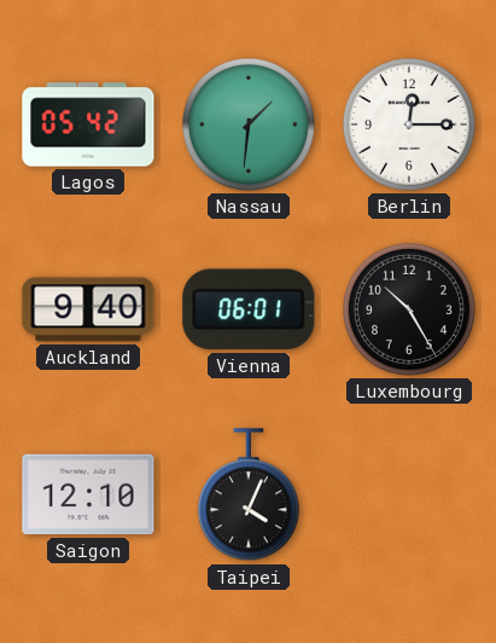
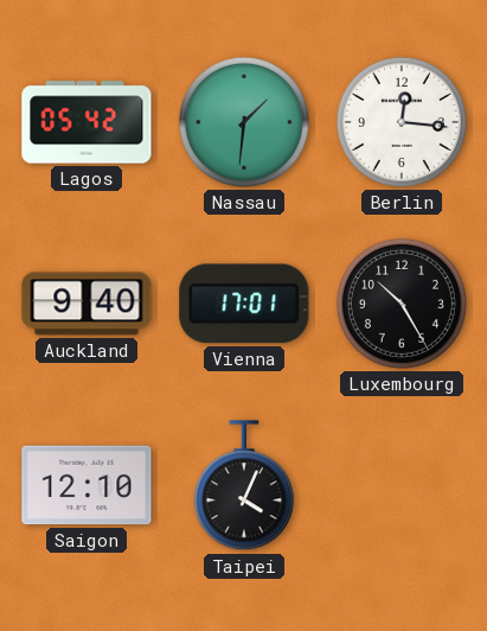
Berlin: 12:15 -> 12:16 (402, 122)
Vienna: 06:01 -> 17:01 (244, 304)
